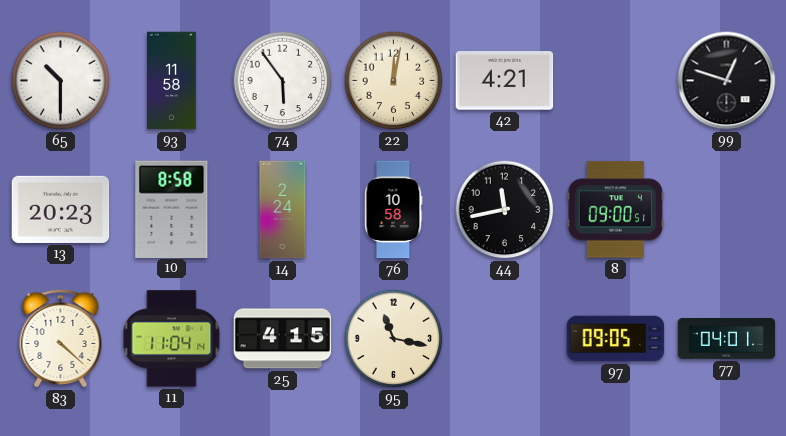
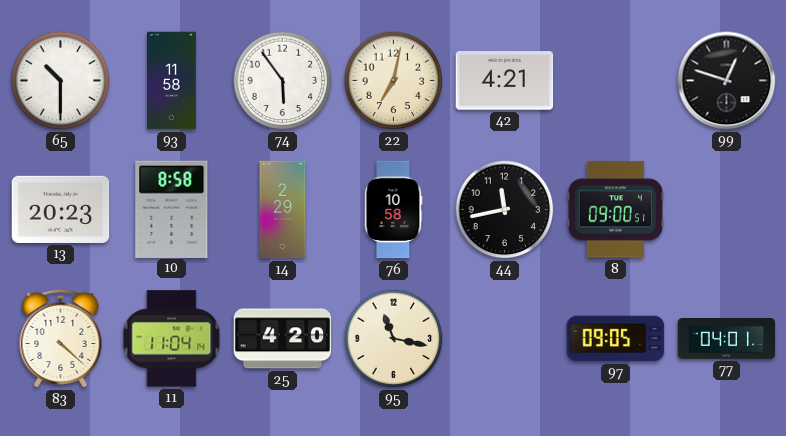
22: 12:02 -> 7:02 (394, 81)
14: 2:24 -> 2:29 (283, 210)
25: 4:15 -> 4:20 (283, 339)
